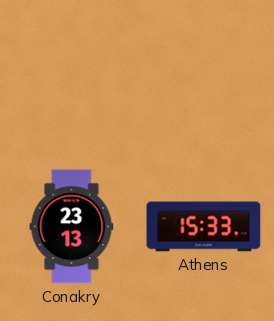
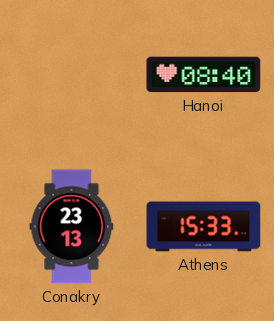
Hanoi: none -> 08:40 (204, 75)
